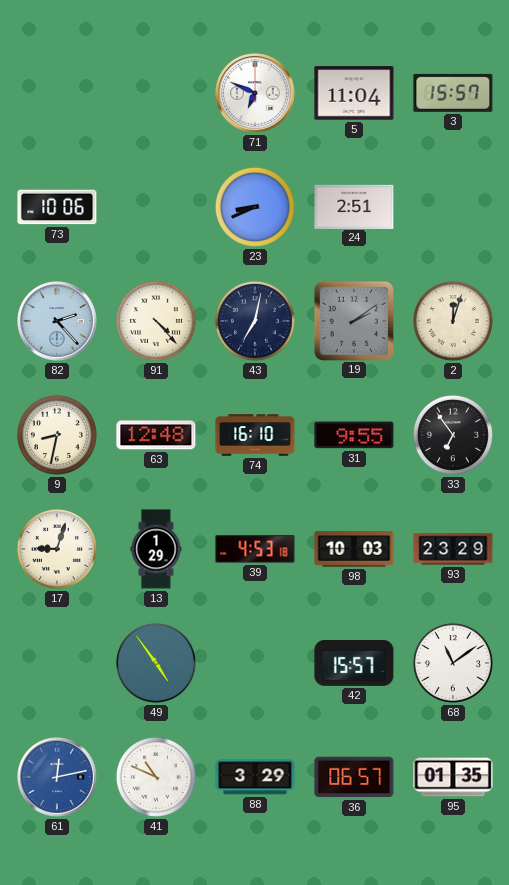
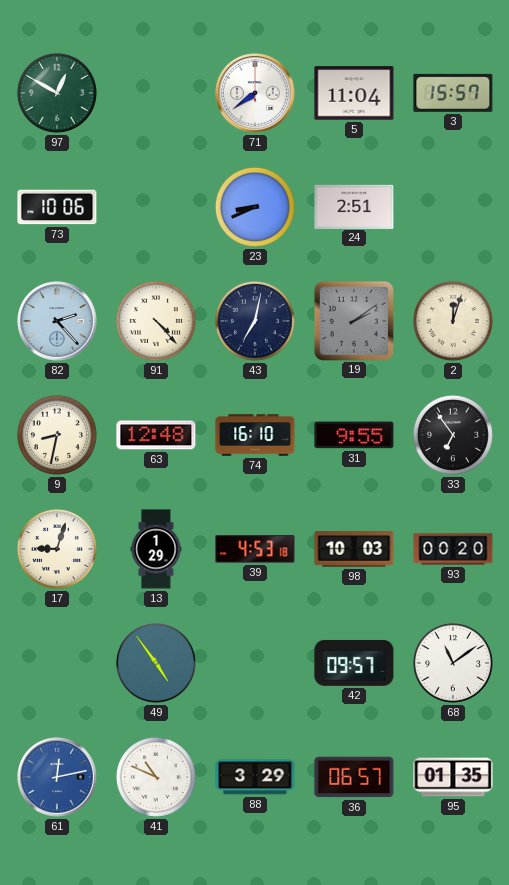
97: none -> 12:50 (57, 93)
71: 6:49 -> 7:39 (255, 93)
93: 23:29 -> 00:20 (453, 549)
42: 15:57 -> 09:57 (354, 663)
